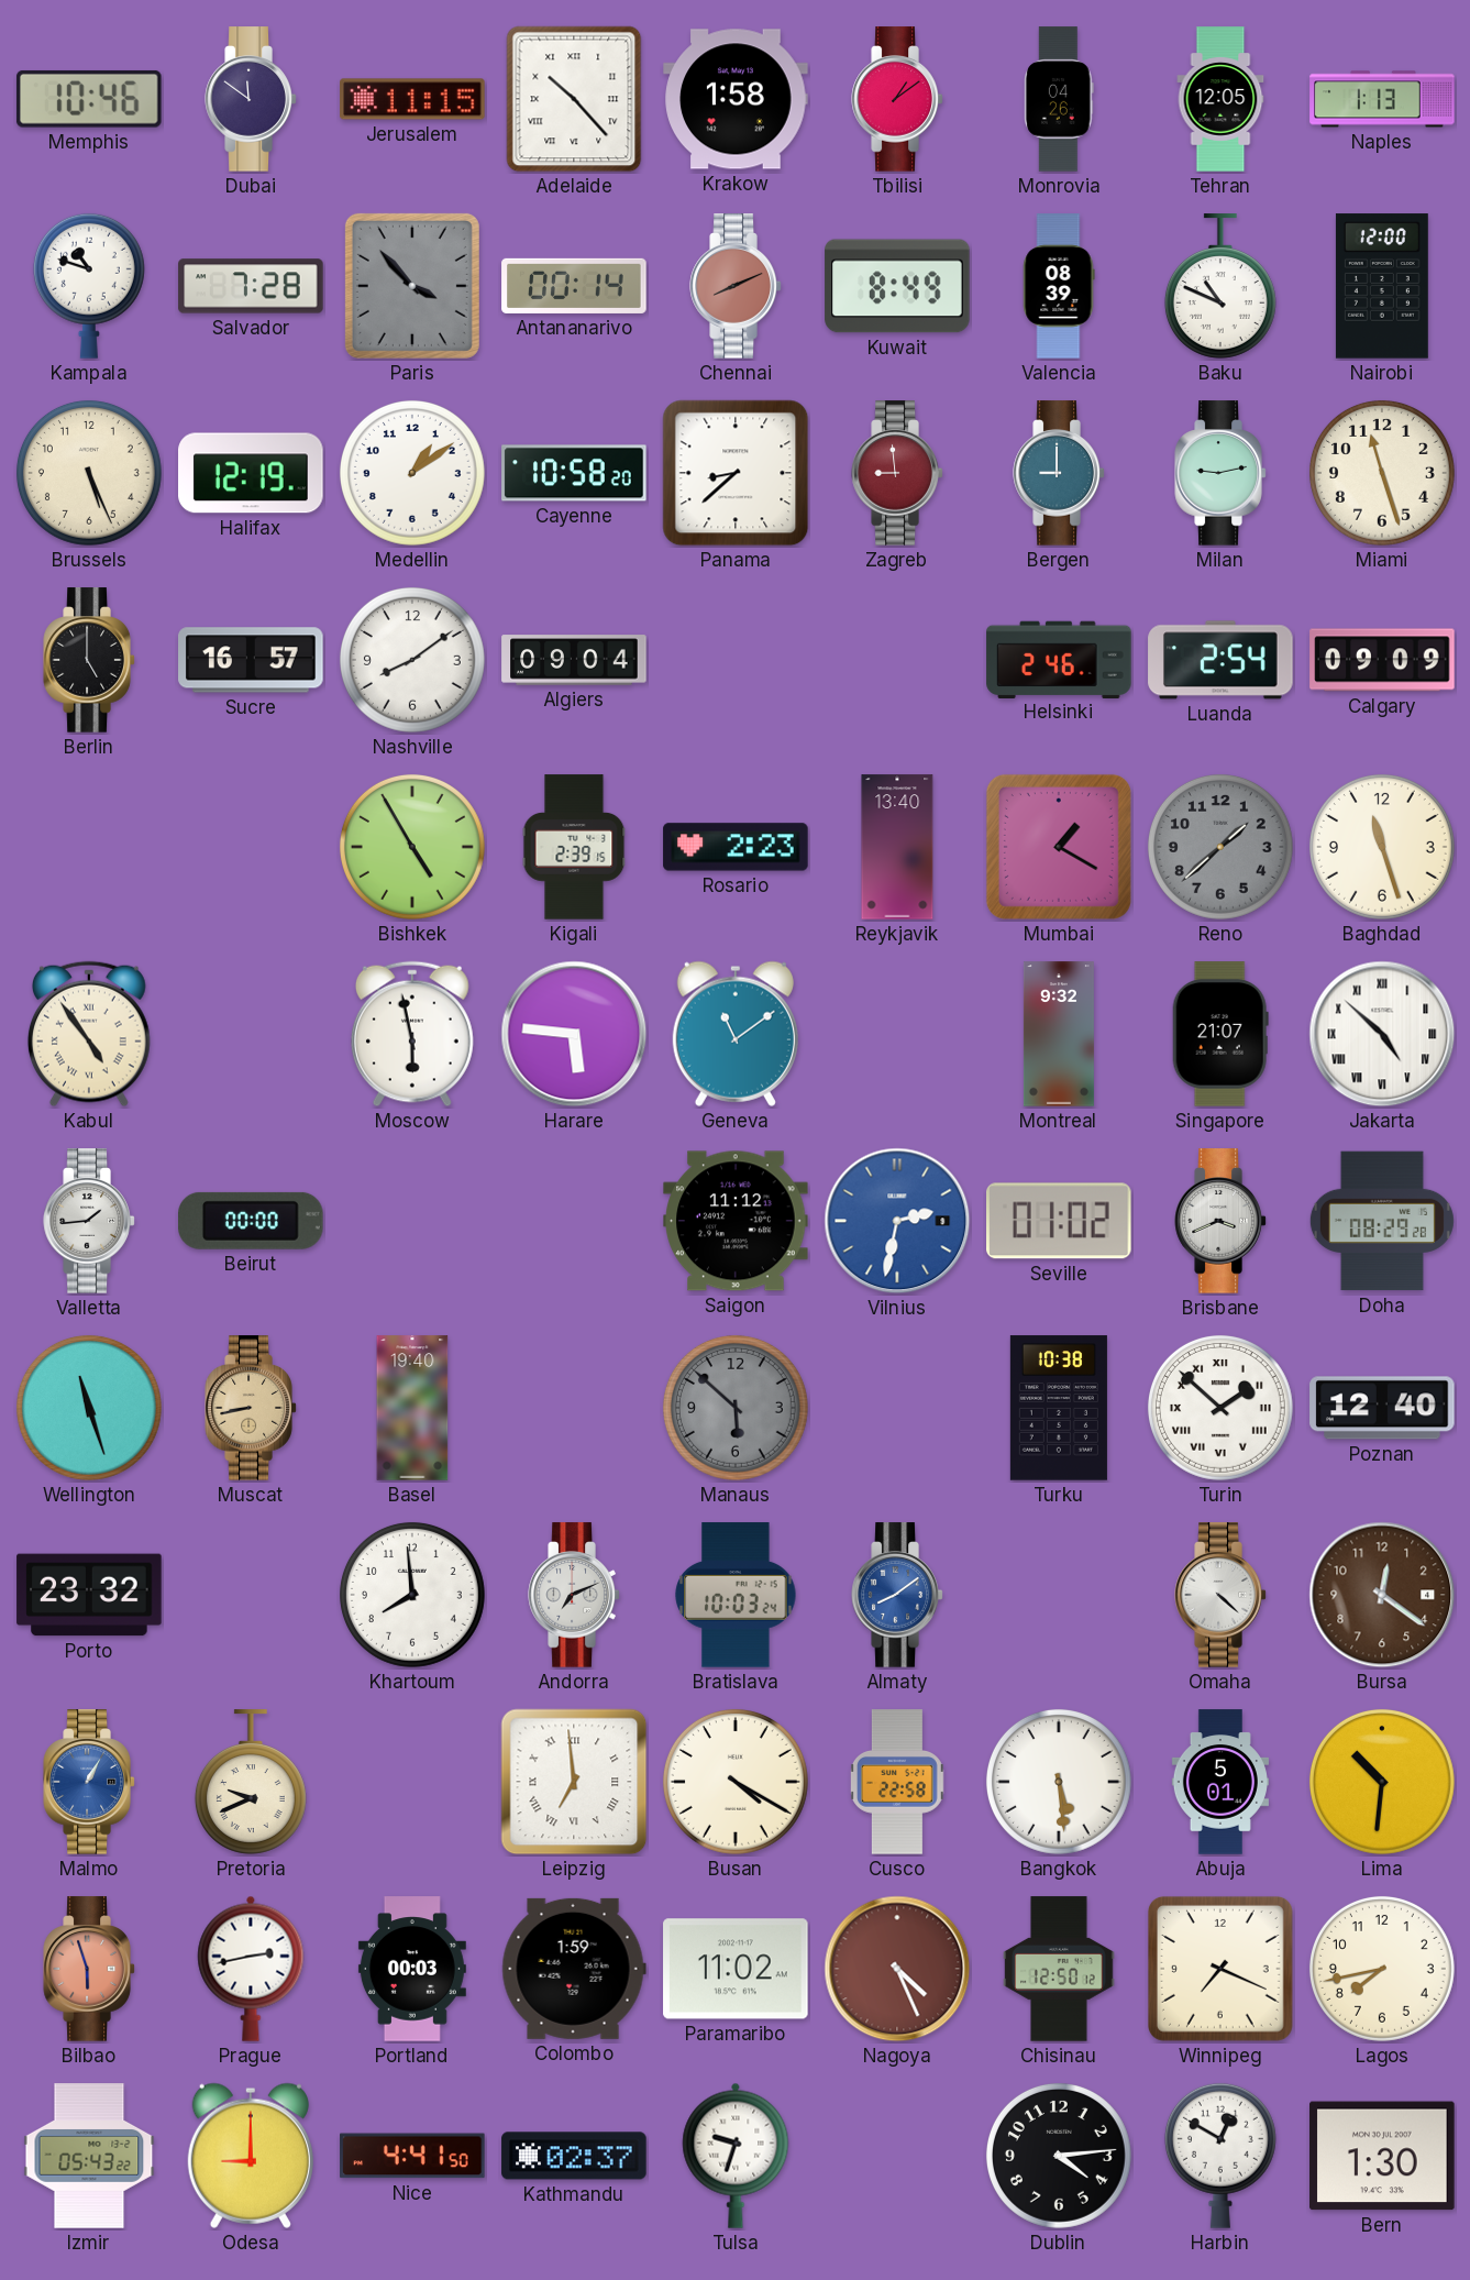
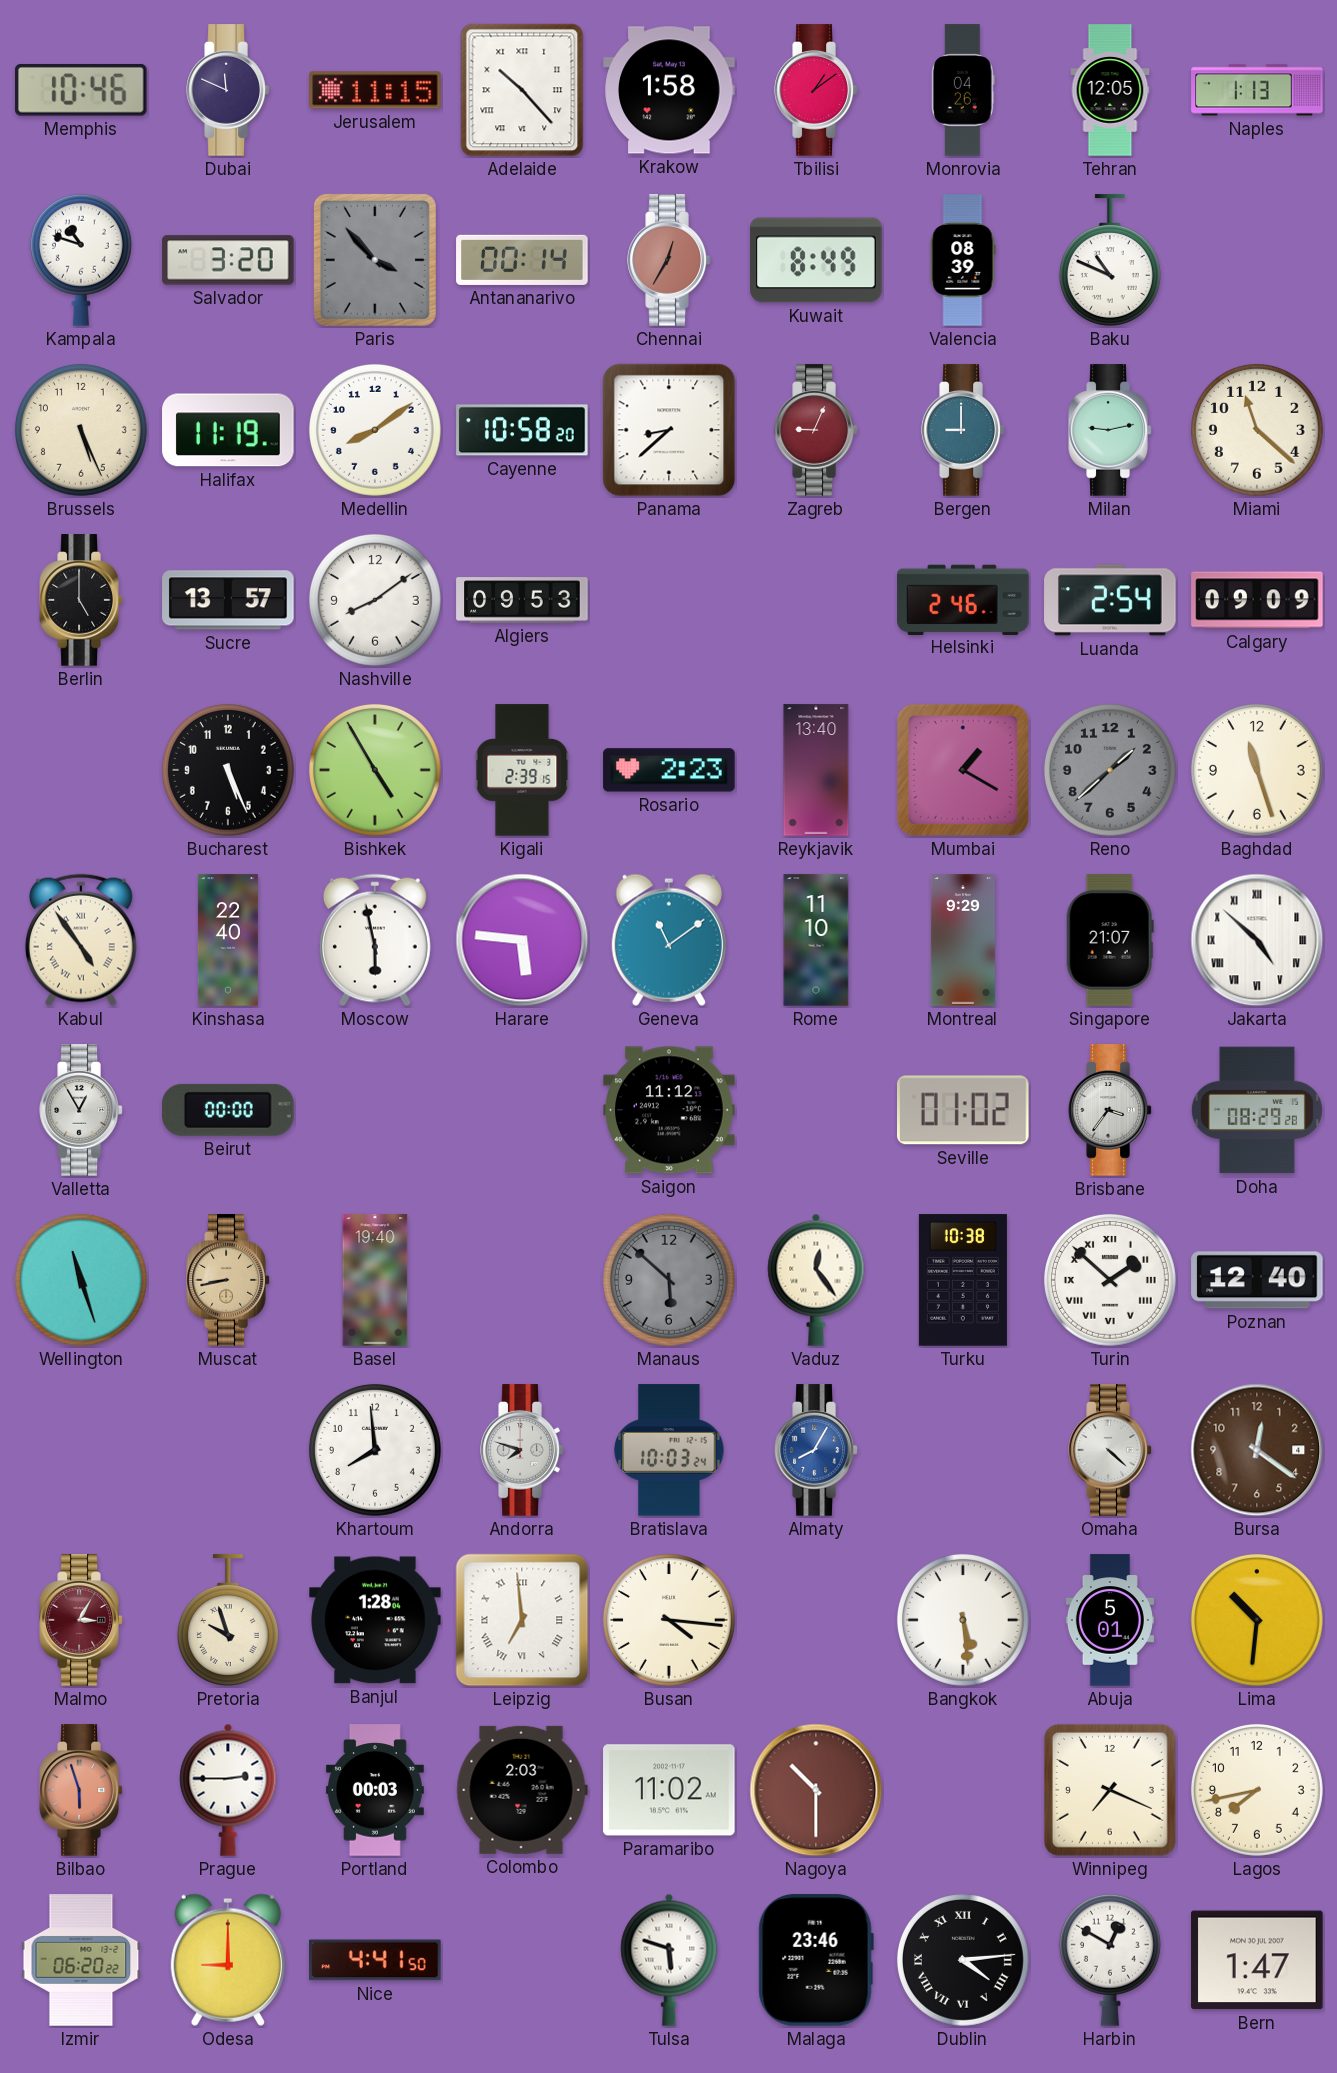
Dubai: 11:51 -> 11:49 (228, 90)
Salvador: 7:28 -> 3:20 (228, 260)
Chennai: 8:11 -> 12:35 (669, 260)
Nairobi: 12:00 -> none (1382, 286)
Halifax: 12:19 -> 11:19 (228, 430)
Medellin: 1:09 -> 8:09 (375, 430)
Zagreb: 8:59 -> 9:04 (816, 430)
Miami: 11:27 -> 11:22 (1257, 430)
Sucre: 16:57 -> 13:57 (228, 600)
Algiers: 09:04 -> 09:53 (522, 600)
Bucharest: none -> 5:26 (228, 770)
Kinshasa: none -> 22:40 (228, 940)
Rome: none -> 11:10 (816, 940)
Montreal: 9:32 -> 9:29 (963, 940)
Valletta: 1:44 -> 12:55 (81, 1110)
Vilnius: 2:32 -> none (897, 1221)
Brisbane: 3:41 -> 3:36 (1110, 1110)
Vaduz: none -> 12:24 (816, 1280)
Porto: 23:32 -> none (89, 1595)
Andorra: 7:11 -> 7:48 (522, 1450)
Almaty: 8:09 -> 8:05 (816, 1450)
Malmo: 1:05 -> 3:05 (81, 1620)
Malmo dial: blue -> burgundy (81, 1620)
Pretoria: 9:41 -> 9:57 (228, 1620)
Banjul: none -> 1:28 (375, 1620)
Busan: 4:20 -> 4:16 (669, 1620)
Cusco: 22:58 -> none (897, 1782)
Prague: 2:43 -> 2:45 (228, 1790)
Colombo: 1:59 -> 2:03 (522, 1790)
Nagoya: 4:26 -> 10:30 (816, 1790)
Chisinau: 12:50 -> none (1059, 1969)
Izmir: 05:43 -> 06:20 (81, 1960)
Kathmandu: 02:37 -> none (574, 2156)
Tulsa: 9:33 -> 5:48 (669, 1960)
Malaga: none -> 23:46 (816, 1960)
Dublin numerals: Arabic -> Roman (963, 1960)
Bern: 1:30 -> 1:47 (1257, 1960)
